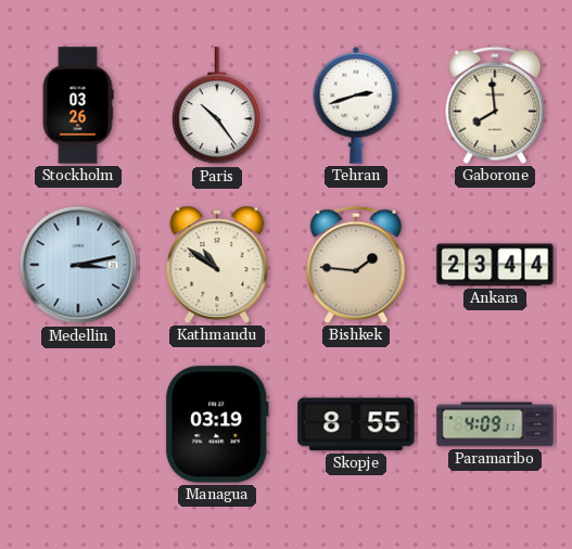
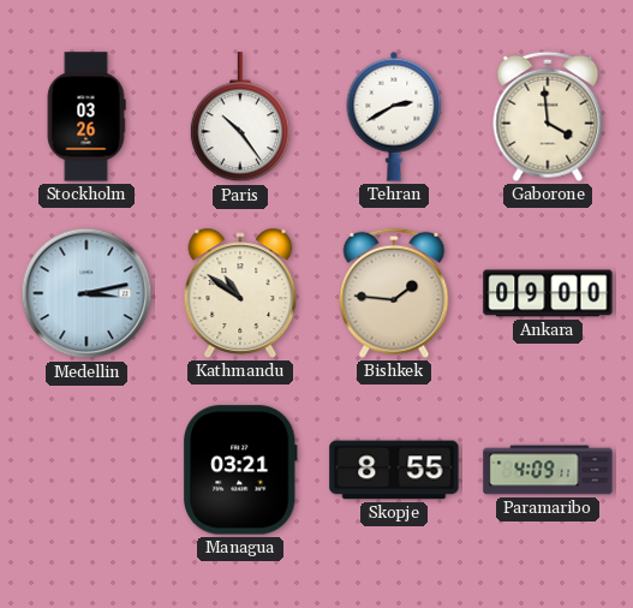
Tehran: 2:42 -> 2:40 (394, 117)
Gaborone: 7:59 -> 3:59 (548, 117)
Ankara: 23:44 -> 09:00 (548, 293)
Managua: 03:19 -> 03:21 (240, 470)
